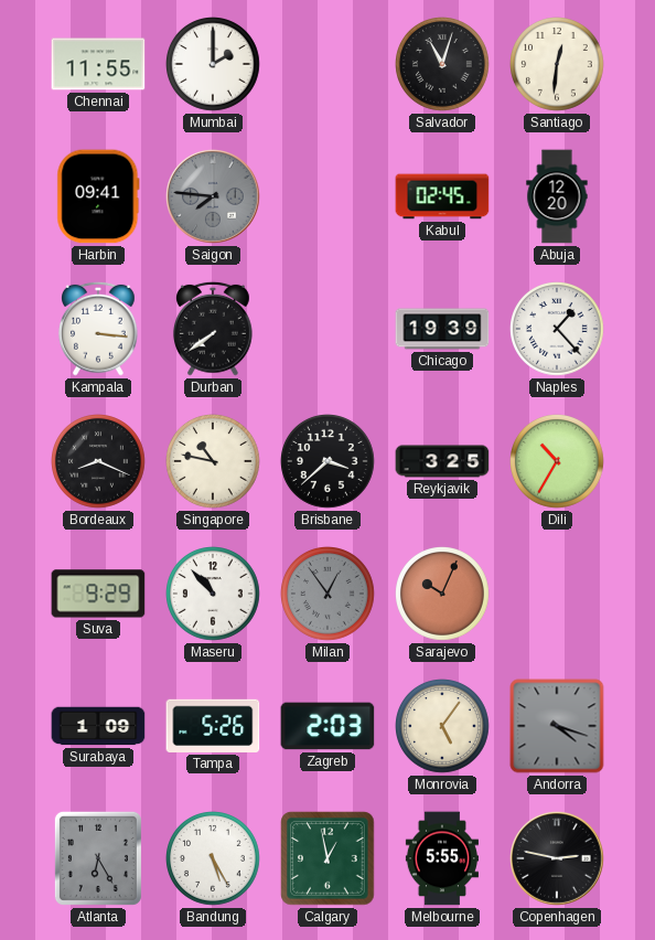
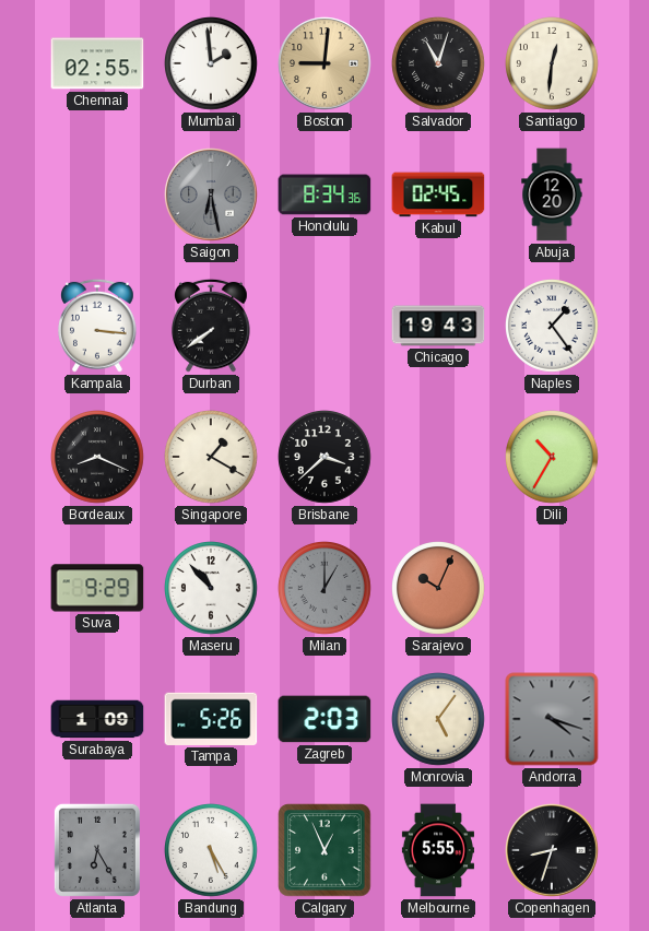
Chennai: 11:55 -> 02:55 (97, 63)
Mumbai: 2:00 -> 1:59 (212, 64)
Boston: none -> 9:01 (324, 63)
Harbin: 09:41 -> none (98, 196)
Saigon: 7:46 -> 6:28 (211, 195)
Honolulu: none -> 8:34 (324, 195)
Chicago: 19:39 -> 19:43 (438, 326)
Naples: 1:23 -> 1:24 (553, 327)
Singapore: 10:47 -> 1:20 (212, 458)
Reykjavik: 3:25 -> none (442, 461)
Milan: 12:54 -> 1:00 (326, 589)
Calgary: 12:58 -> 12:56 (324, 850)
Copenhagen: 2:47 -> 8:33 (552, 850)
